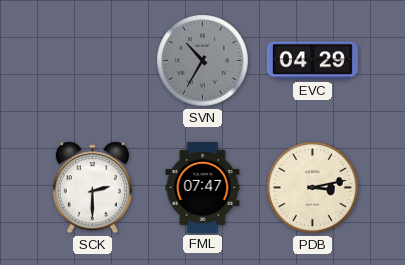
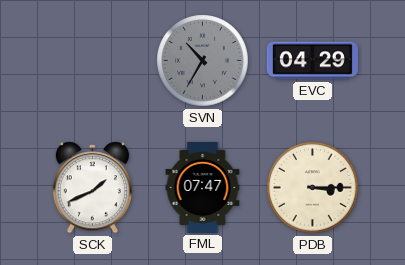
SCK: 2:30 -> 1:41 (92, 188)
PDB: 3:13 -> 3:15 (313, 188)
